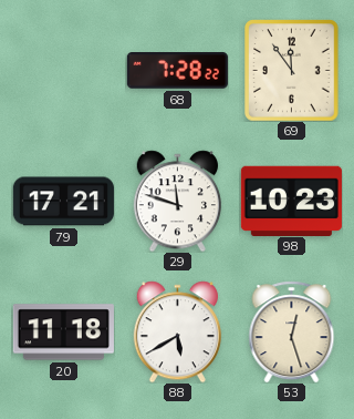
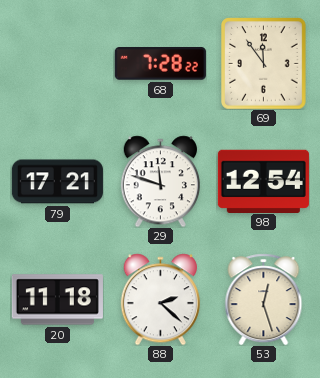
98: 10:23 -> 12:54 (263, 181)
88: 5:40 -> 2:22 (160, 299)
